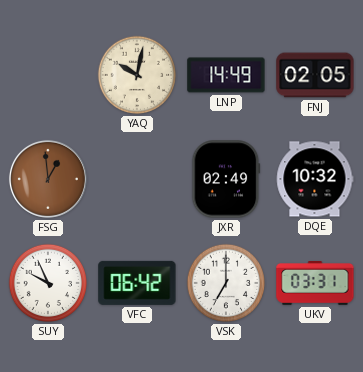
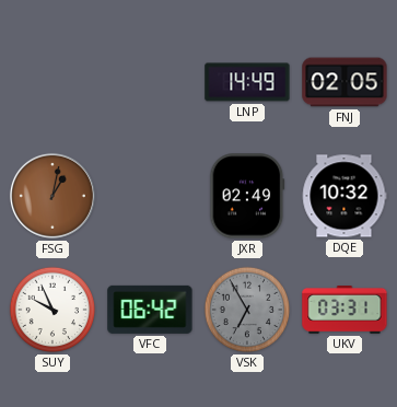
YAQ: 10:02 -> none (137, 75)
FSG: 12:59 -> 1:02 (52, 196)
VSK: 7:00 -> 6:55 (247, 310)
VSK dial: white -> grey (247, 310)
